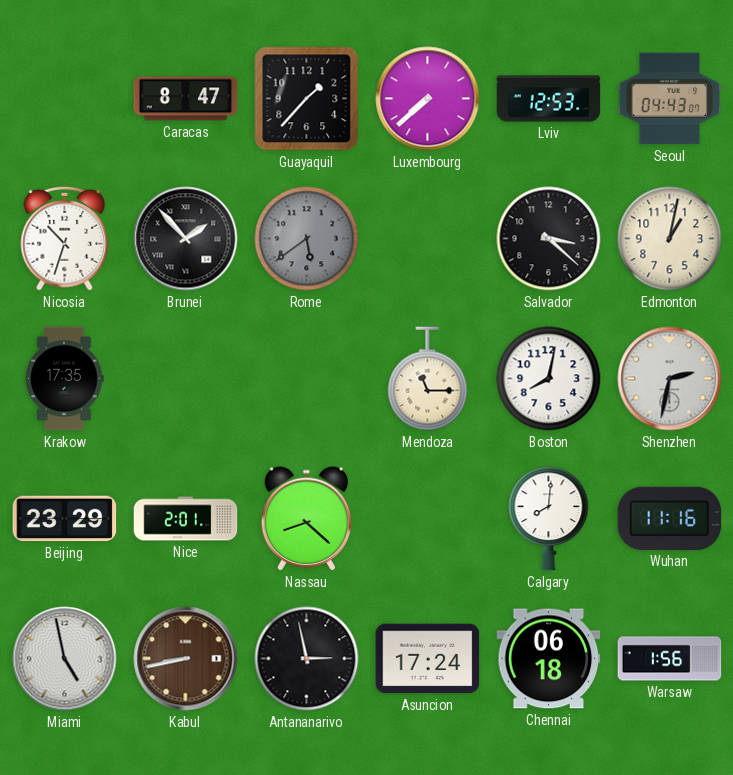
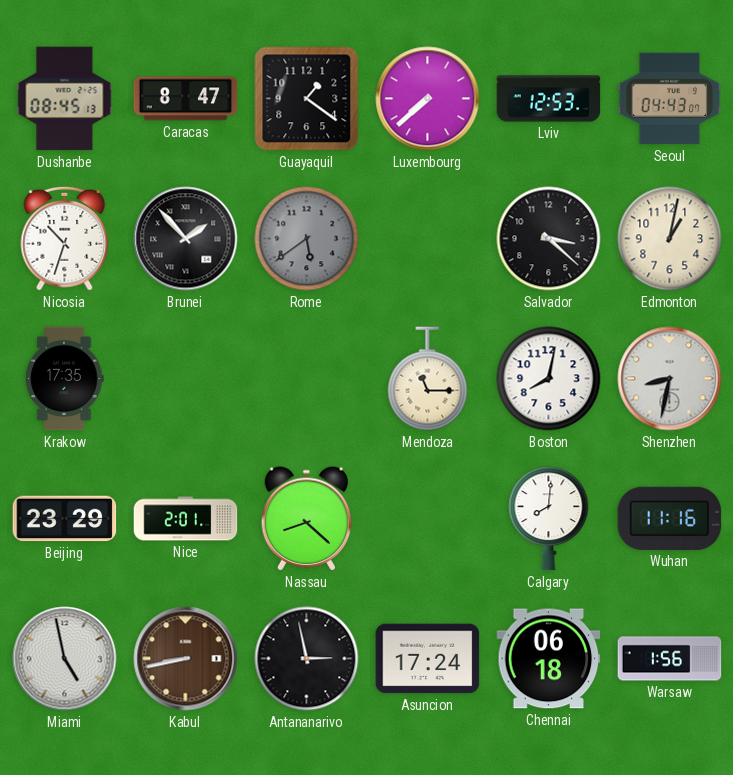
Dushanbe: none -> 08:45 (65, 99)
Guayaquil: 1:37 -> 1:21 (307, 99)
Shenzhen: 2:32 -> 8:32 (670, 379)
